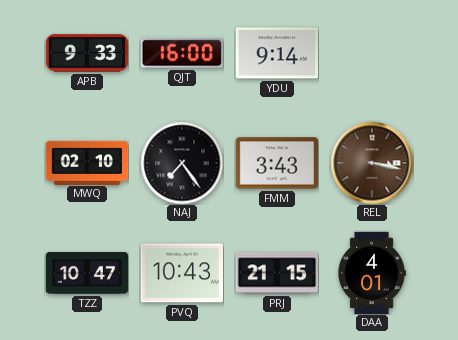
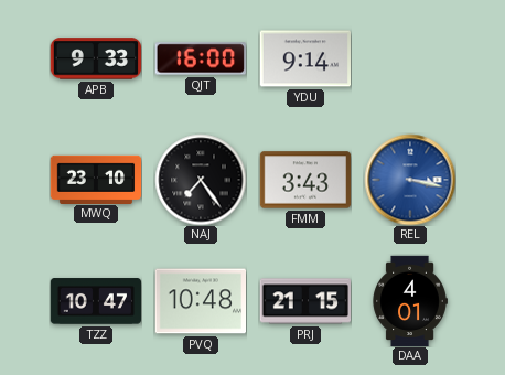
MWQ: 02:10 -> 23:10 (96, 179)
REL dial: brown -> blue (410, 180)
PVQ: 10:43 -> 10:48 (200, 301)
